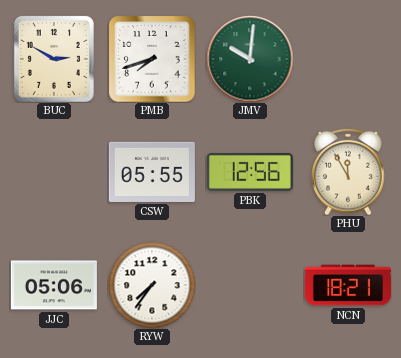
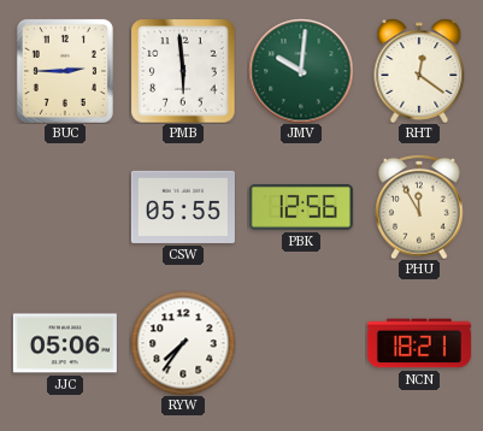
BUC: 2:50 -> 2:45 (65, 71)
PMB: 7:42 -> 5:59 (183, 71)
RHT: none -> 12:21 (419, 71)
